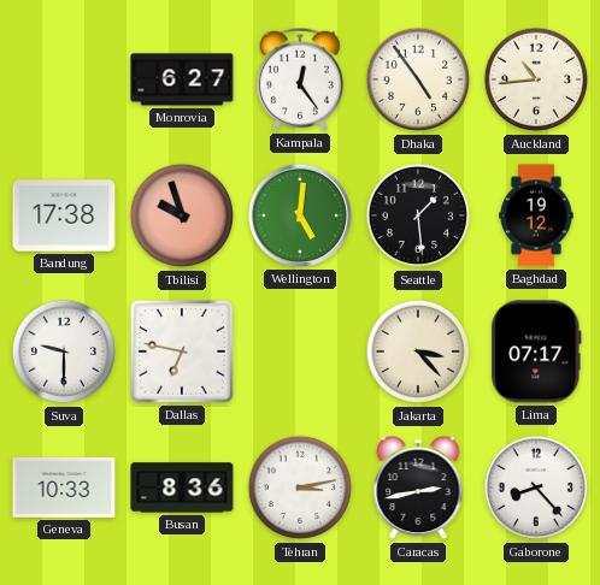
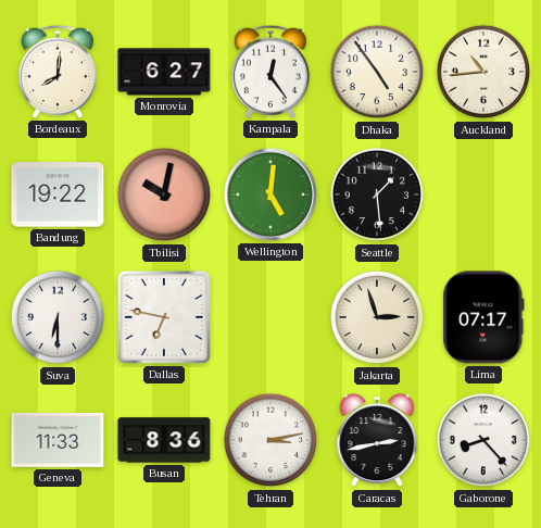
Bordeaux: none -> 8:01 (58, 72)
Bandung: 17:38 -> 19:22 (58, 194)
Tbilisi: 9:57 -> 10:02 (164, 194)
Baghdad: 19:12 -> none (536, 215)
Suva: 9:30 -> 6:30 (58, 317)
Jakarta: 3:23 -> 2:57 (377, 317)
Geneva: 10:33 -> 11:33 (58, 440)
